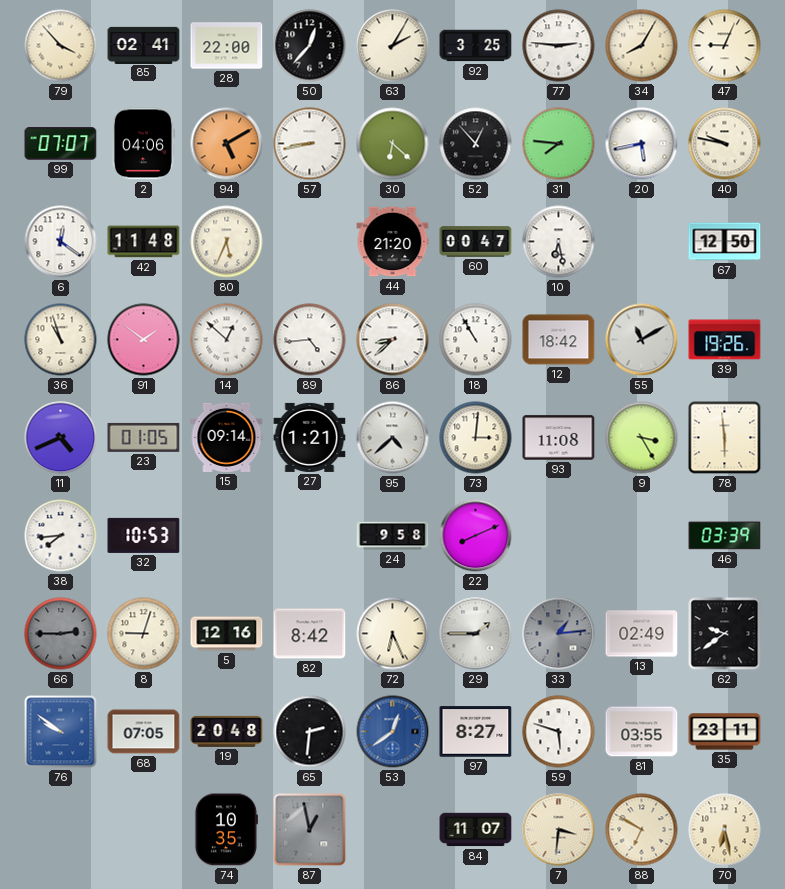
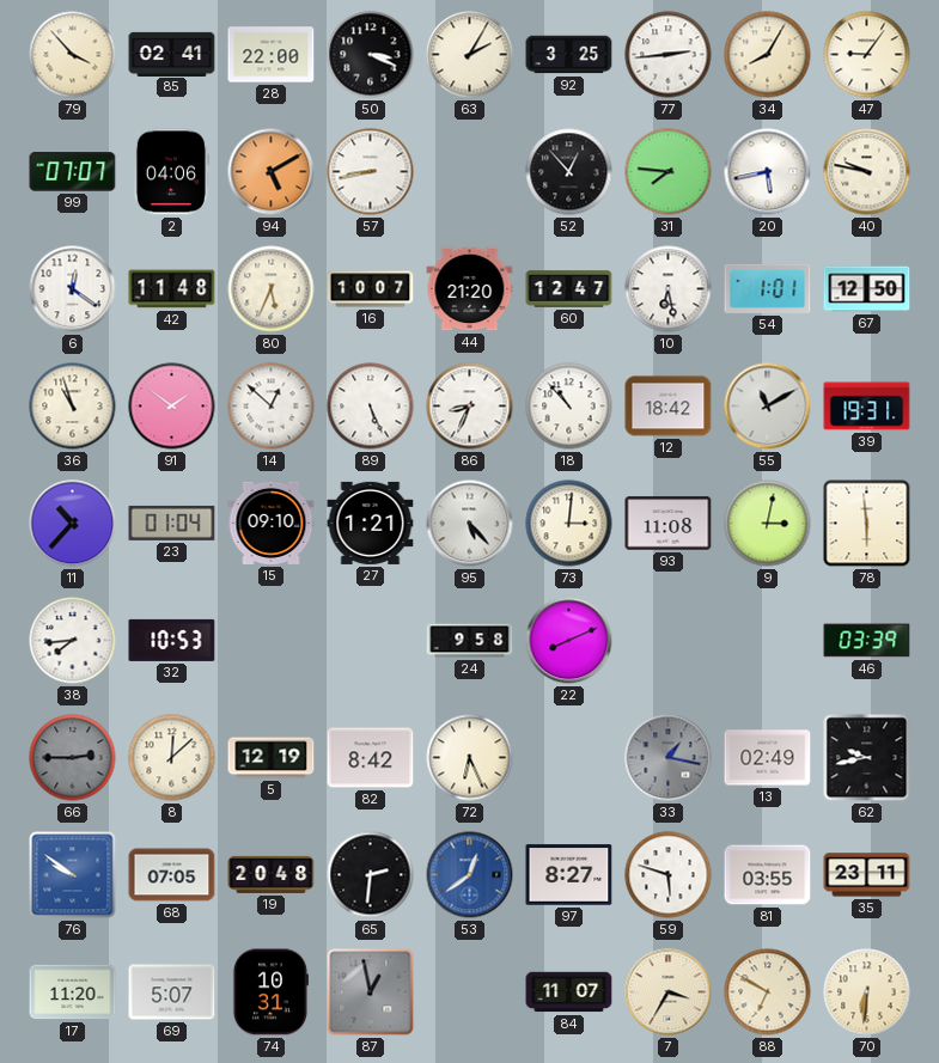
50: 12:37 -> 3:19 (371, 55)
77: 2:46 -> 2:44 (669, 55)
47: 9:04 -> 9:06 (867, 55)
30: 6:22 -> none (393, 144)
16: none -> 10:07 (371, 289)
60: 00:47 -> 12:47 (569, 289)
54: none -> 1:01 (768, 288)
89: 4:44 -> 5:26 (371, 407)
86: 8:38 -> 8:34 (470, 407)
18: 10:55 -> 10:53 (569, 407)
39: 19:26 -> 19:31 (867, 407)
11: 4:41 -> 10:37 (73, 524)
23: 01:05 -> 01:04 (172, 523)
15: 09:14 -> 09:10 (272, 523)
95: 4:38 -> 5:23 (470, 524)
9: 3:25 -> 3:02 (768, 524)
8: 9:03 -> 12:08 (172, 758)
5: 12:16 -> 12:19 (272, 758)
29: 1:45 -> none (476, 634)
33: 1:14 -> 1:17 (669, 758)
62: 9:39 -> 9:43 (867, 758)
17: none -> 11:20 (73, 992)
69: none -> 5:07 (172, 992)
74: 10:35 -> 10:31 (270, 992)
7: 3:31 -> 3:35 (669, 992)
70: 6:28 -> 6:31 (867, 992)
